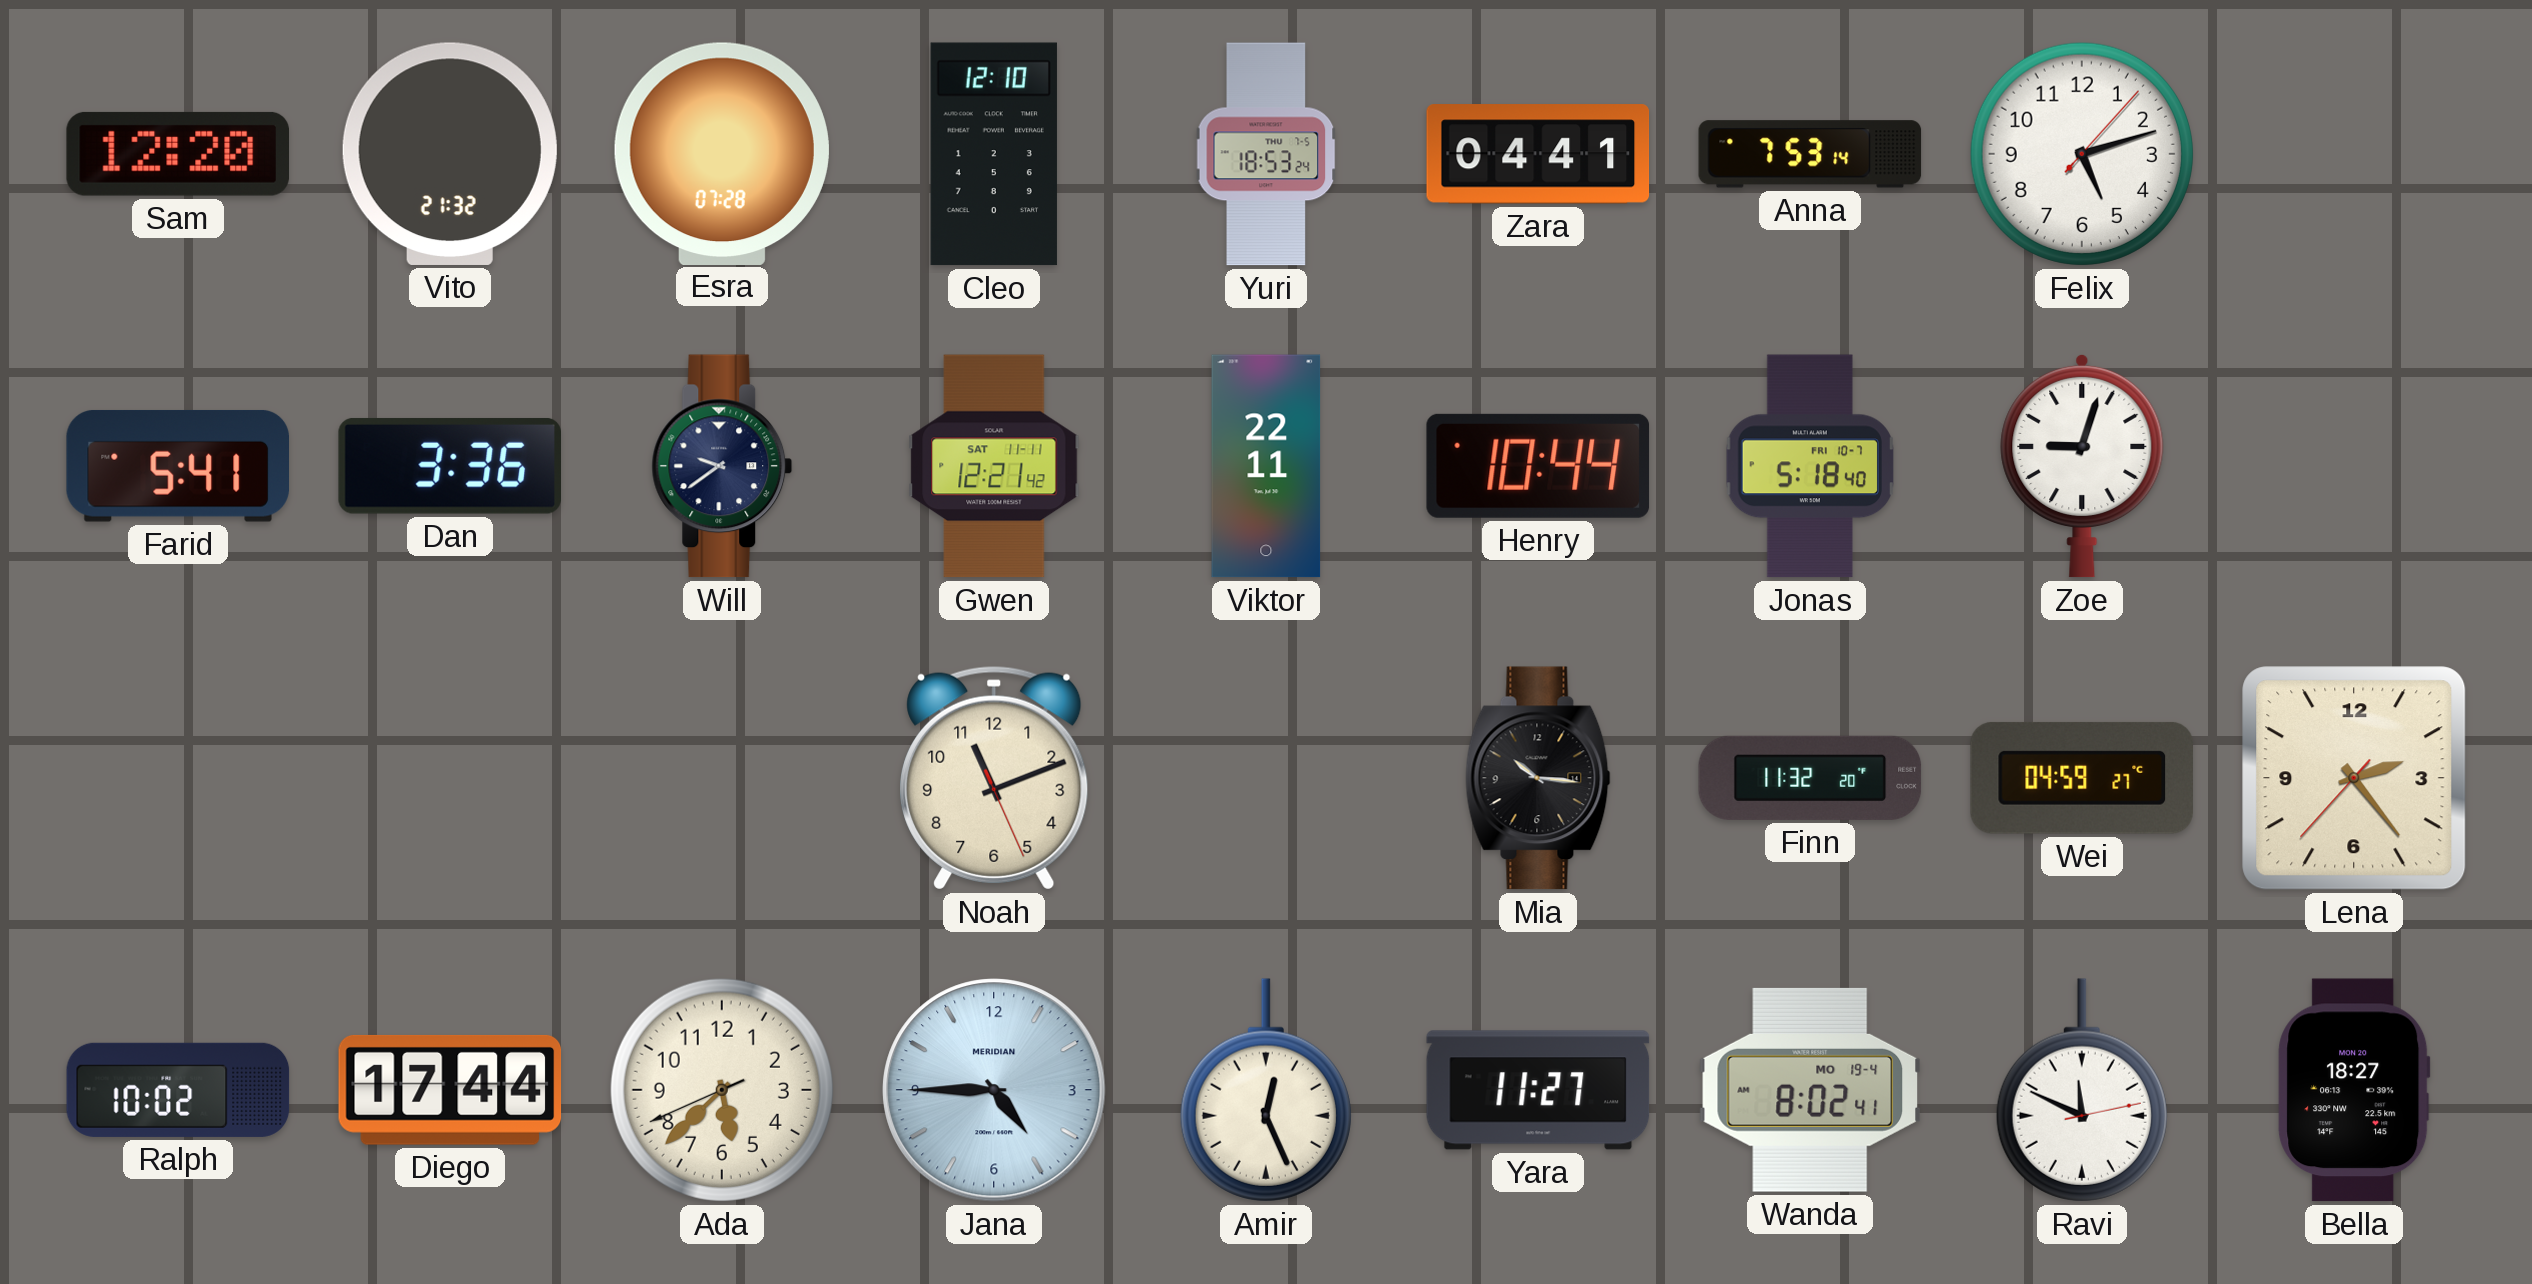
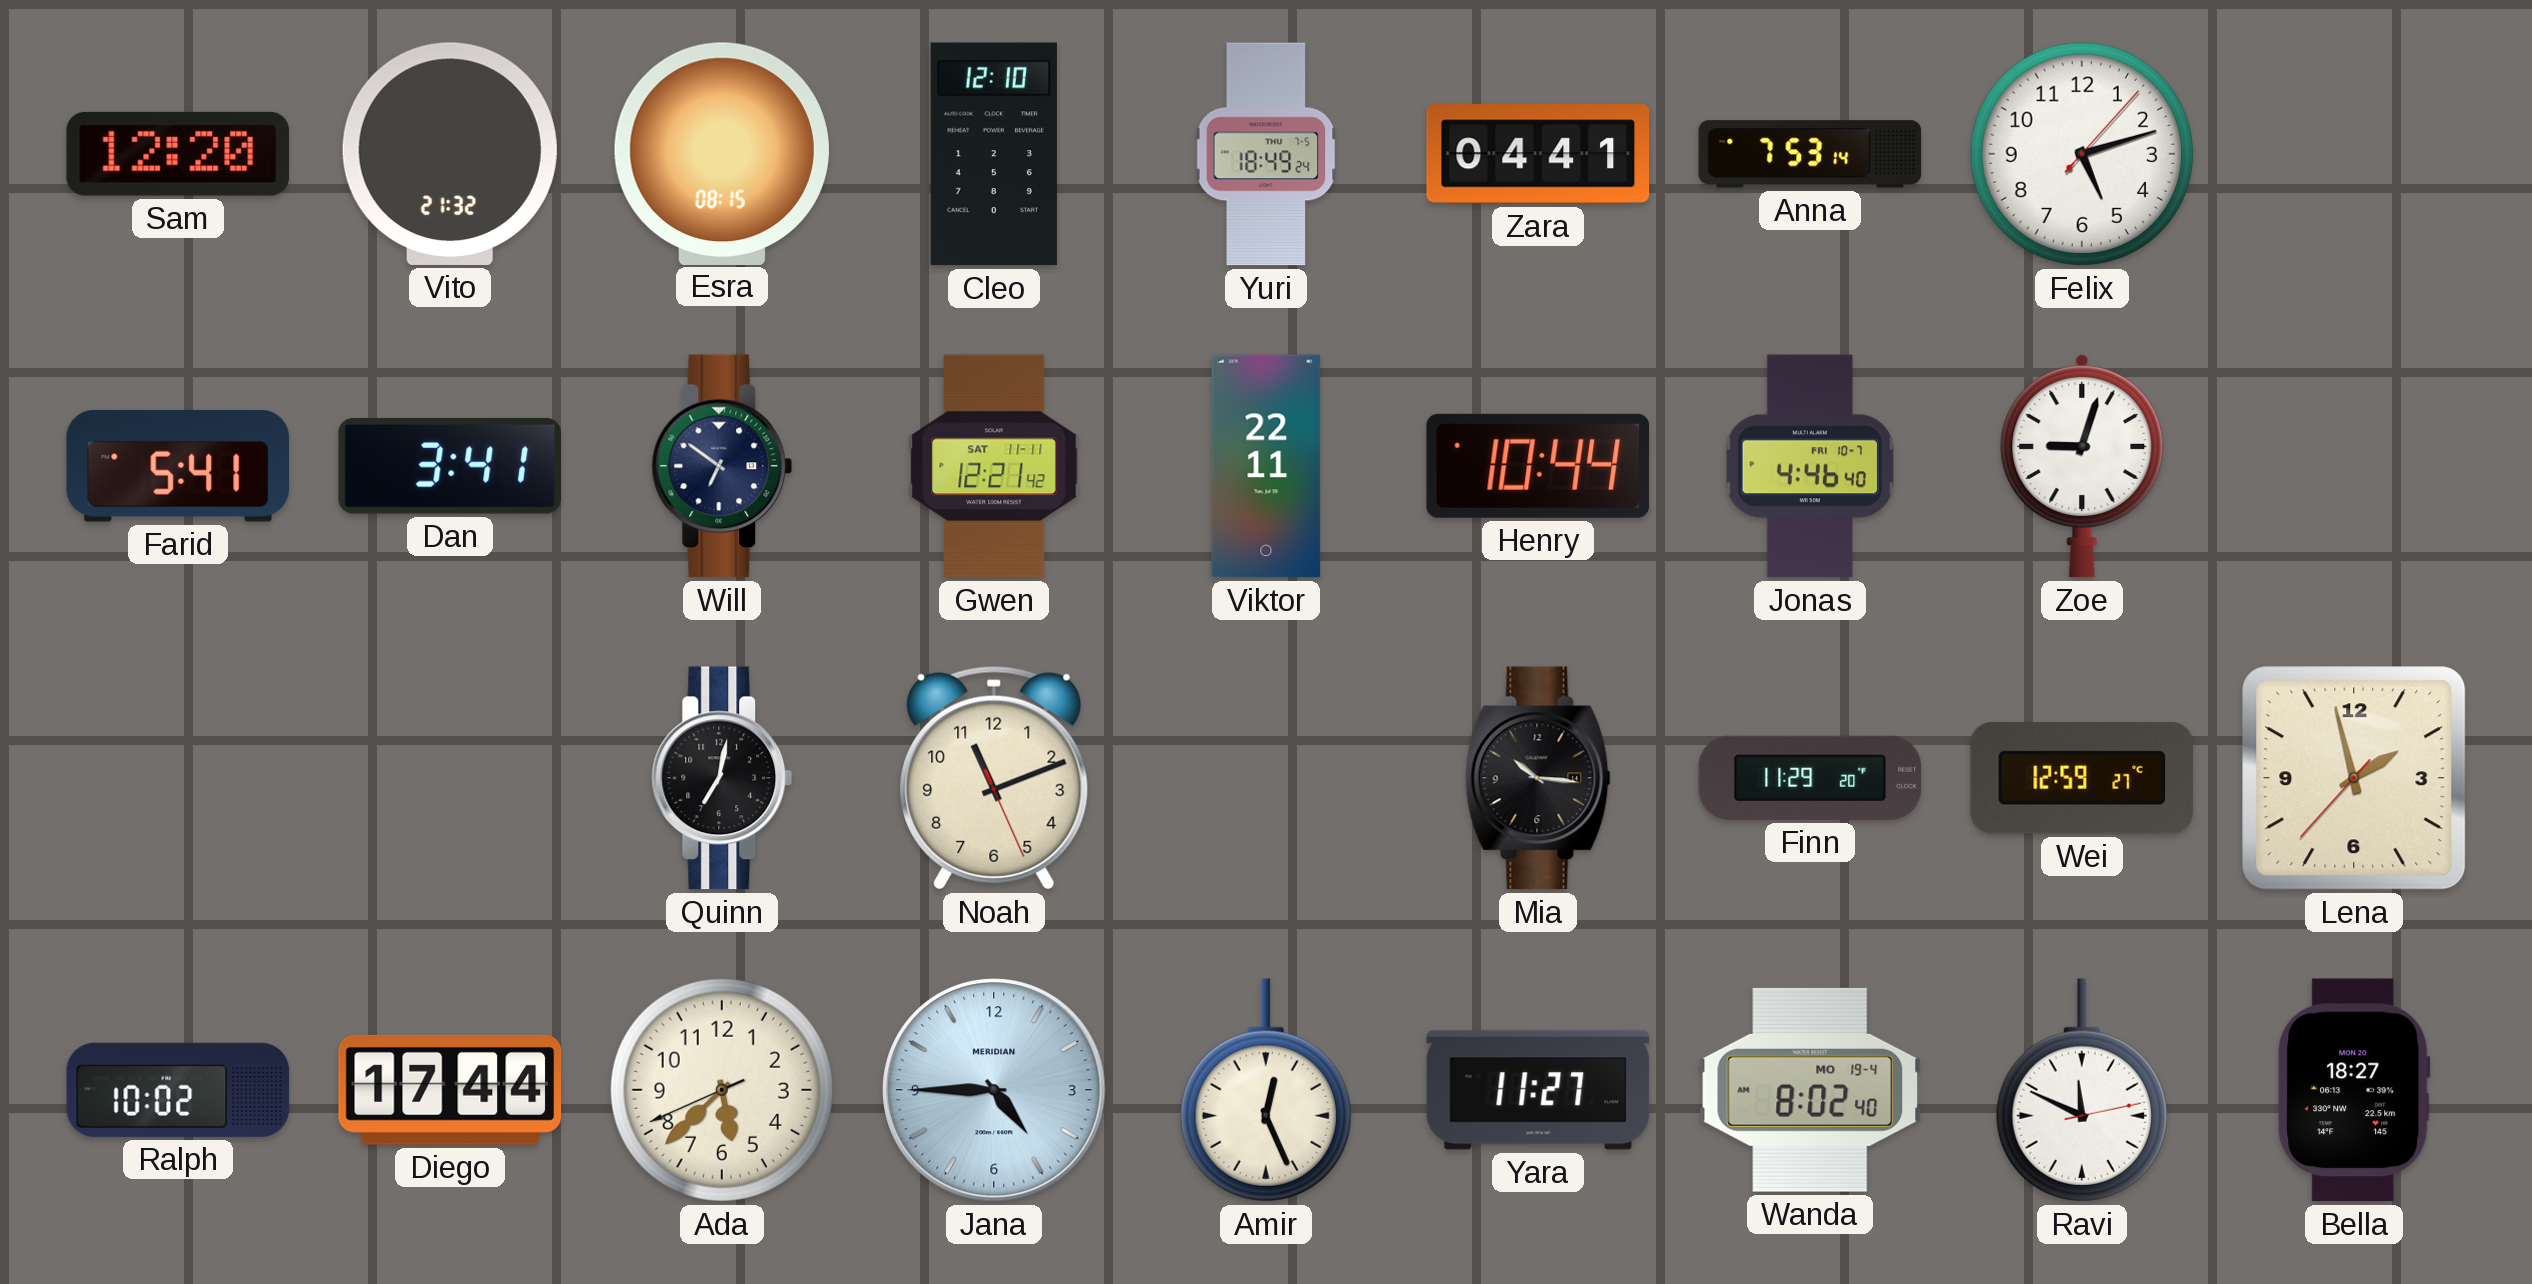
Esra: 07:28 -> 08:15 (722, 153)
Yuri: 18:53 -> 18:49 (1266, 154)
Dan: 3:36 -> 3:41 (449, 466)
Will: 9:39 -> 6:51 (722, 466)
Jonas: 5:18 -> 4:46 (1809, 466)
Quinn: none -> 7:02 (722, 778)
Finn: 11:32 -> 11:29 (1810, 778)
Wei: 04:59 -> 12:59 (2081, 778)
Lena: 2:23 -> 1:57 (2354, 778)
Wanda: 8:02:41 -> 8:02:40 (1809, 1090)
